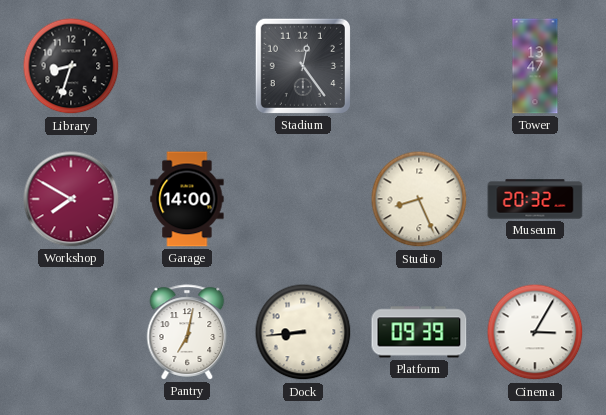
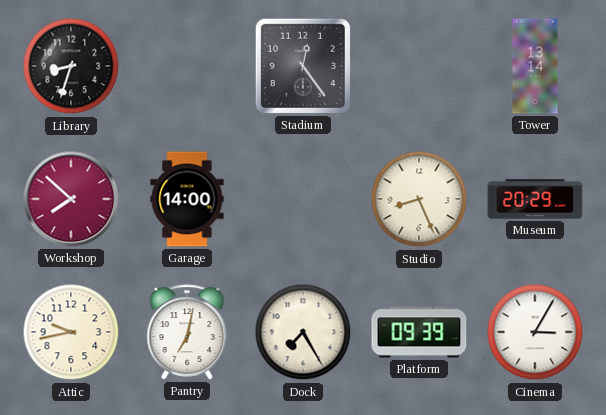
Tower: 13:47 -> 13:14 (535, 66)
Workshop: 7:50 -> 7:52 (71, 199)
Museum: 20:32 -> 20:29 (535, 199)
Attic: none -> 9:43 (71, 332)
Dock: 8:44 -> 7:25 (303, 332)
